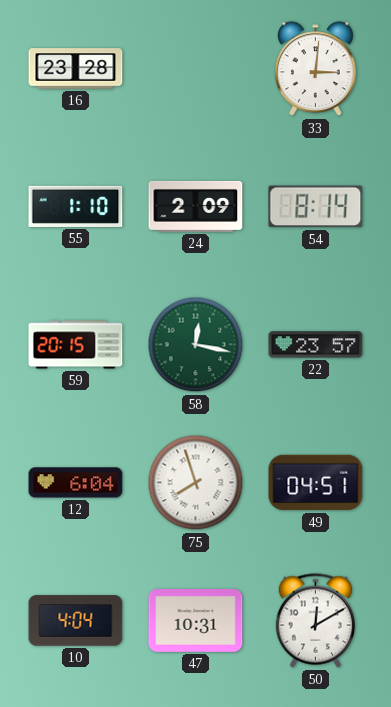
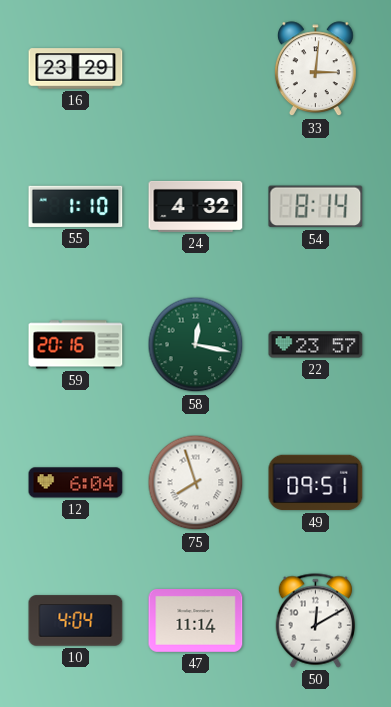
16: 23:28 -> 23:29 (76, 69)
24: 2:09 -> 4:32 (196, 206)
59: 20:15 -> 20:16 (76, 345)
49: 04:51 -> 09:51 (316, 483)
47: 10:31 -> 11:14 (196, 621)
